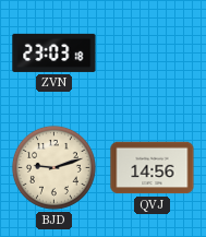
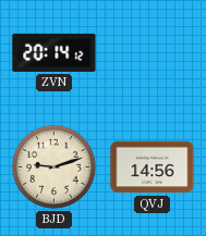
ZVN: 23:03 -> 20:14 (54, 52)
